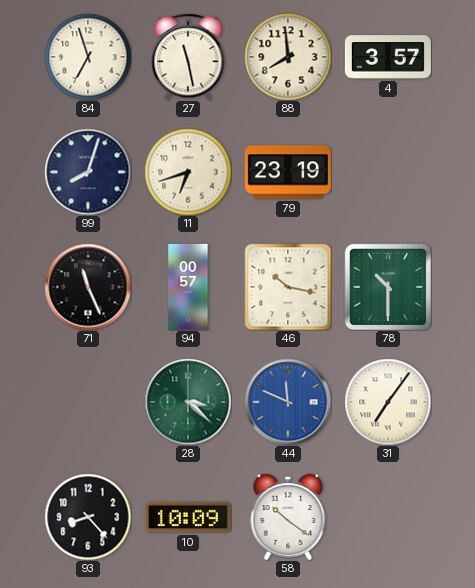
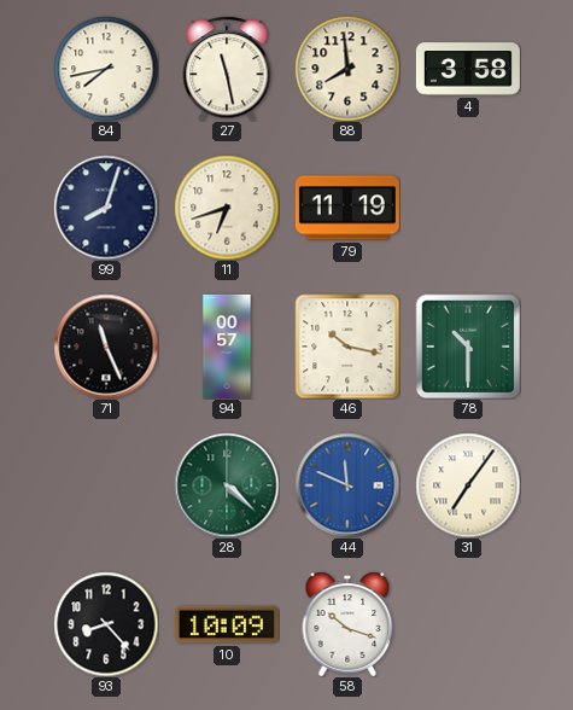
84: 6:57 -> 7:43 (106, 69)
4: 3:57 -> 3:58 (468, 69)
79: 23:19 -> 11:19 (347, 208)
28: 3:22 -> 4:22 (227, 485)
58: 10:21 -> 10:18 (347, 624)
